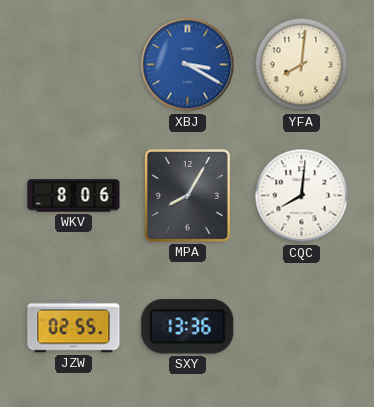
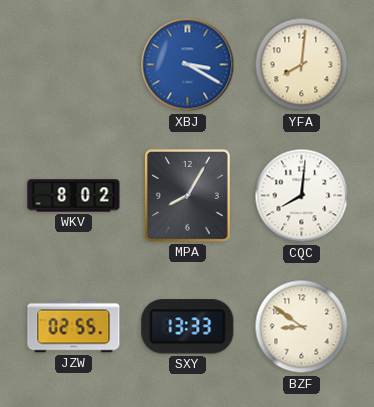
WKV: 8:06 -> 8:02 (74, 196)
SXY: 13:36 -> 13:33 (188, 327)
BZF: none -> 8:51 (302, 327)
